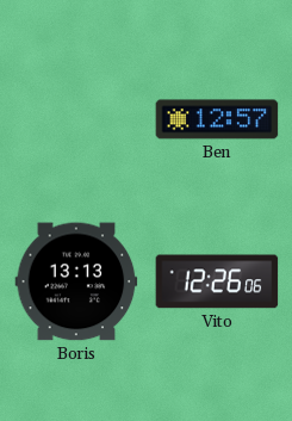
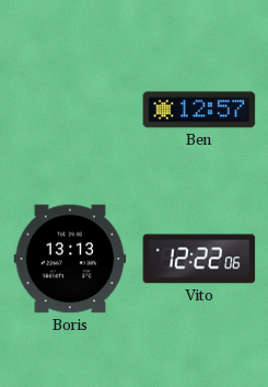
Vito: 12:26 -> 12:22 (199, 259)
